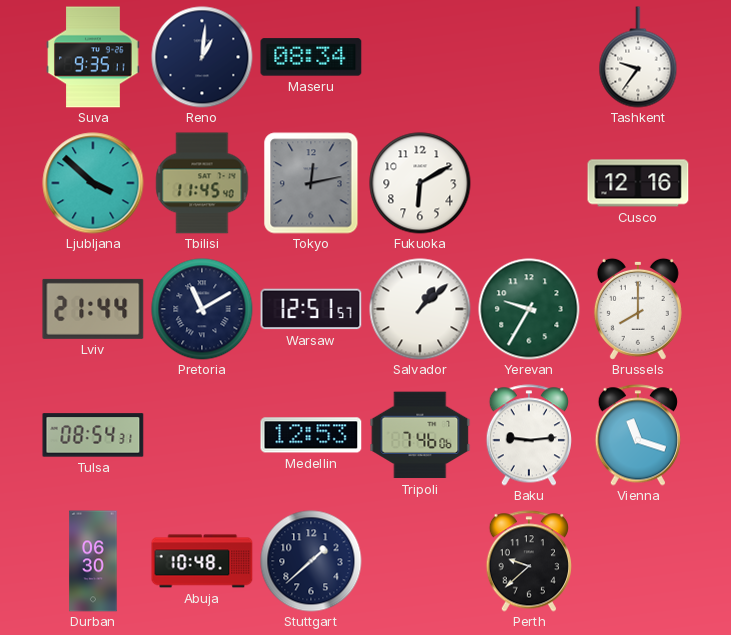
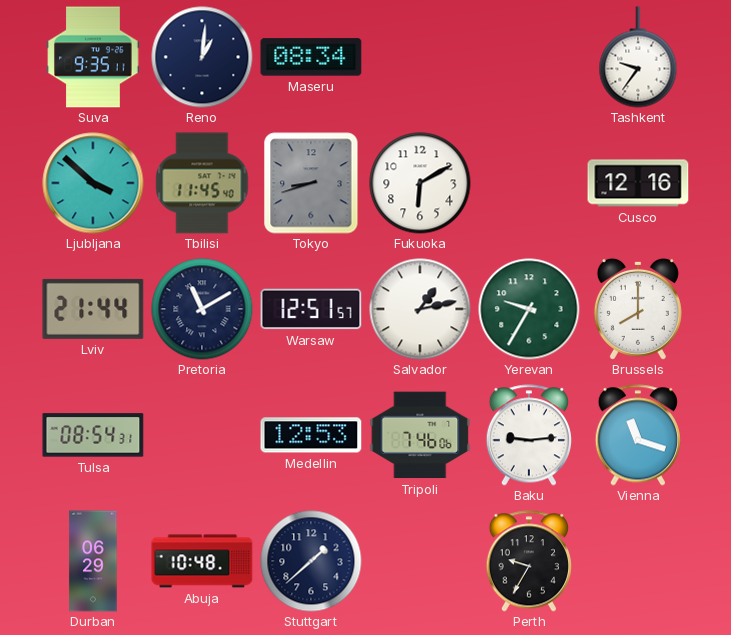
Tokyo: 12:13 -> 8:42 (311, 183)
Salvador: 1:08 -> 1:13 (420, 309)
Durban: 06:30 -> 06:29 (93, 561)
Perth: 9:38 -> 9:35 (528, 561)
